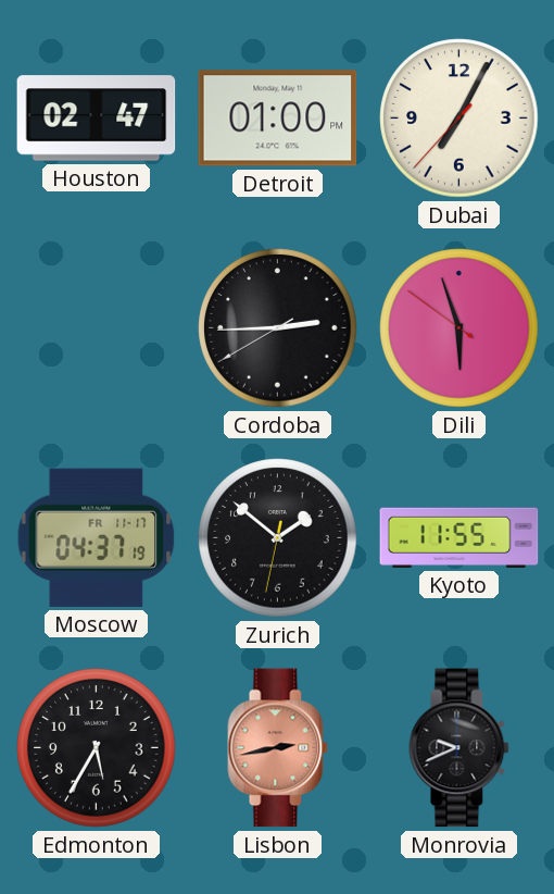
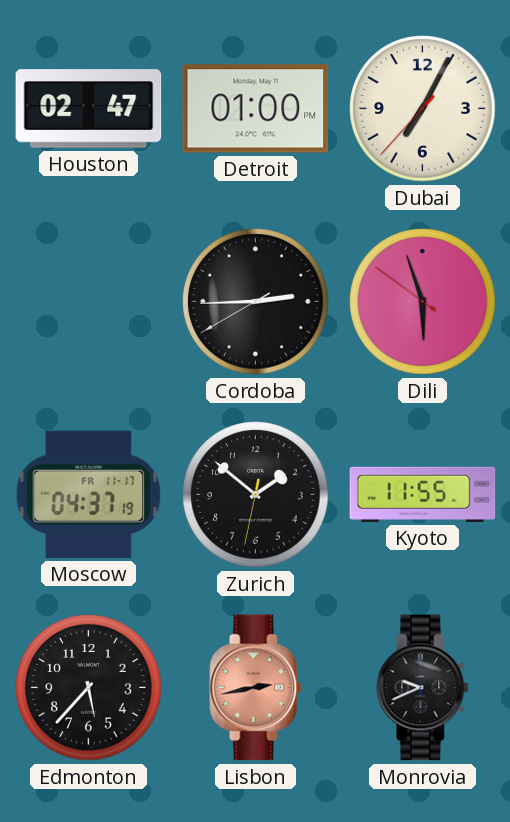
Edmonton: 5:35 -> 5:37 (89, 688)
